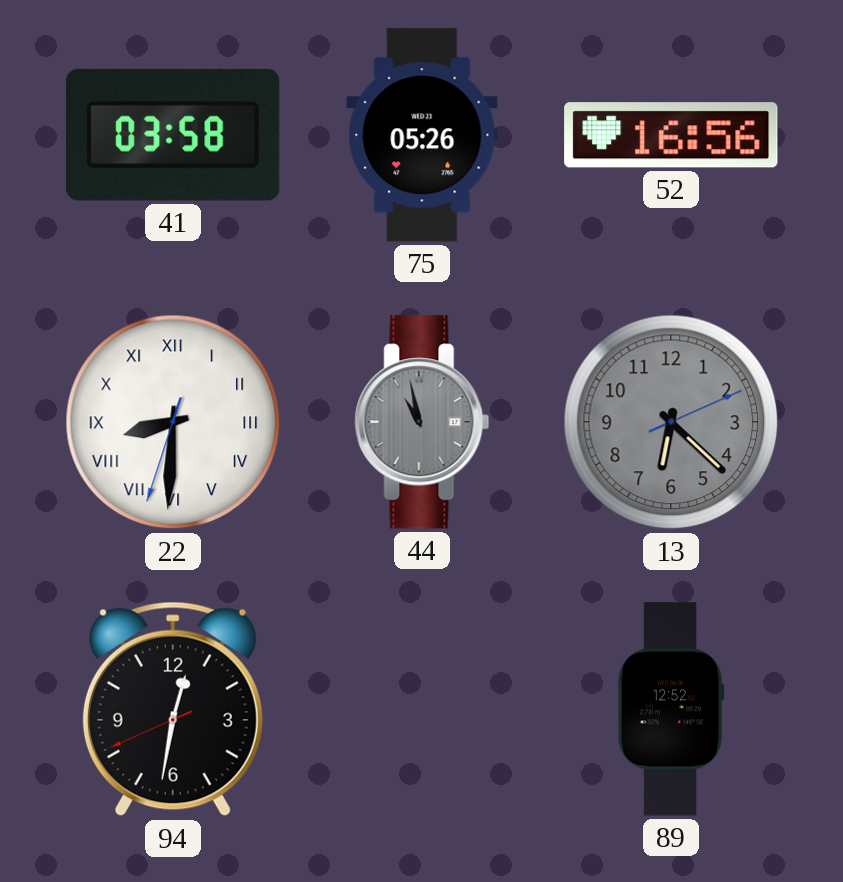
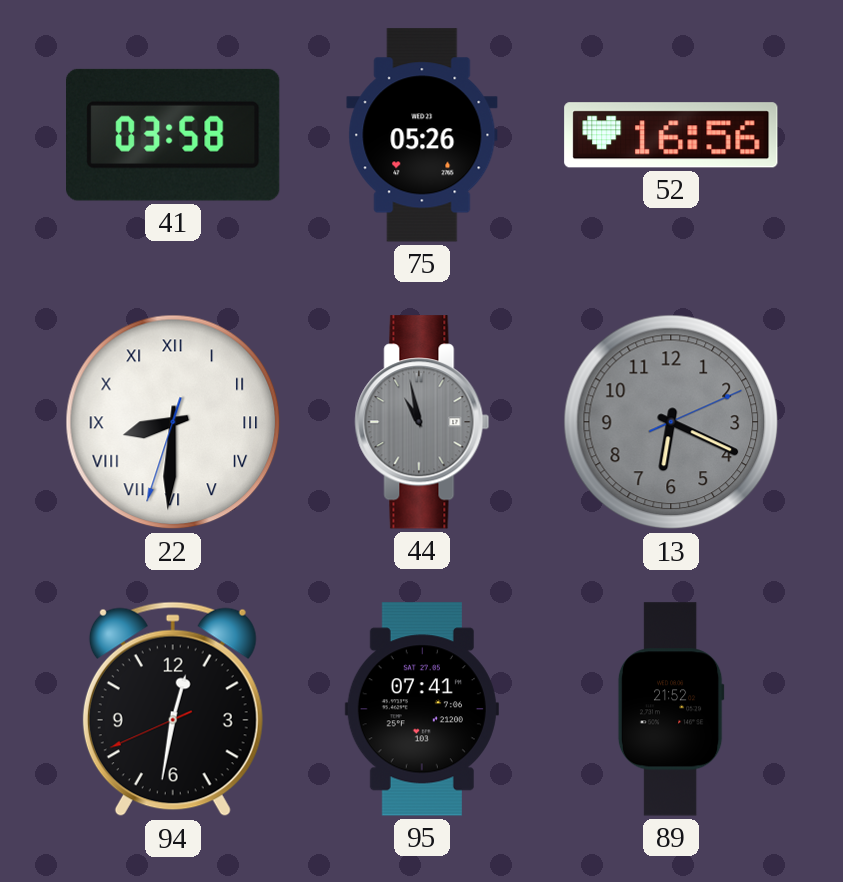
13: 6:22 -> 6:19 (671, 422)
95: none -> 07:41 (422, 709)
89: 12:52 -> 21:52 (671, 709)
